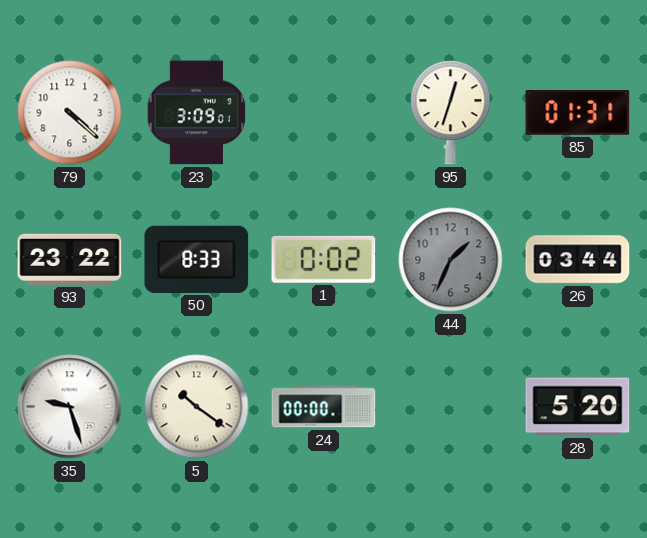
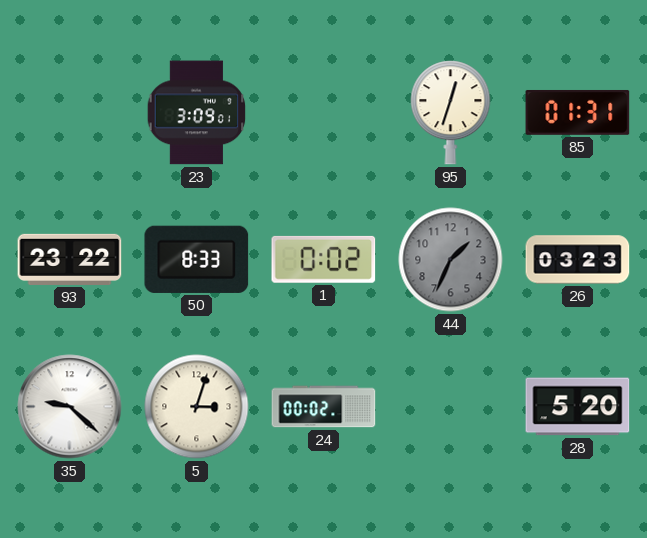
79: 4:22 -> none (70, 113)
26: 03:44 -> 03:23 (578, 260)
35: 9:27 -> 9:22 (70, 407)
5: 10:21 -> 3:03 (197, 407)
24: 00:00 -> 00:02 (324, 407)
